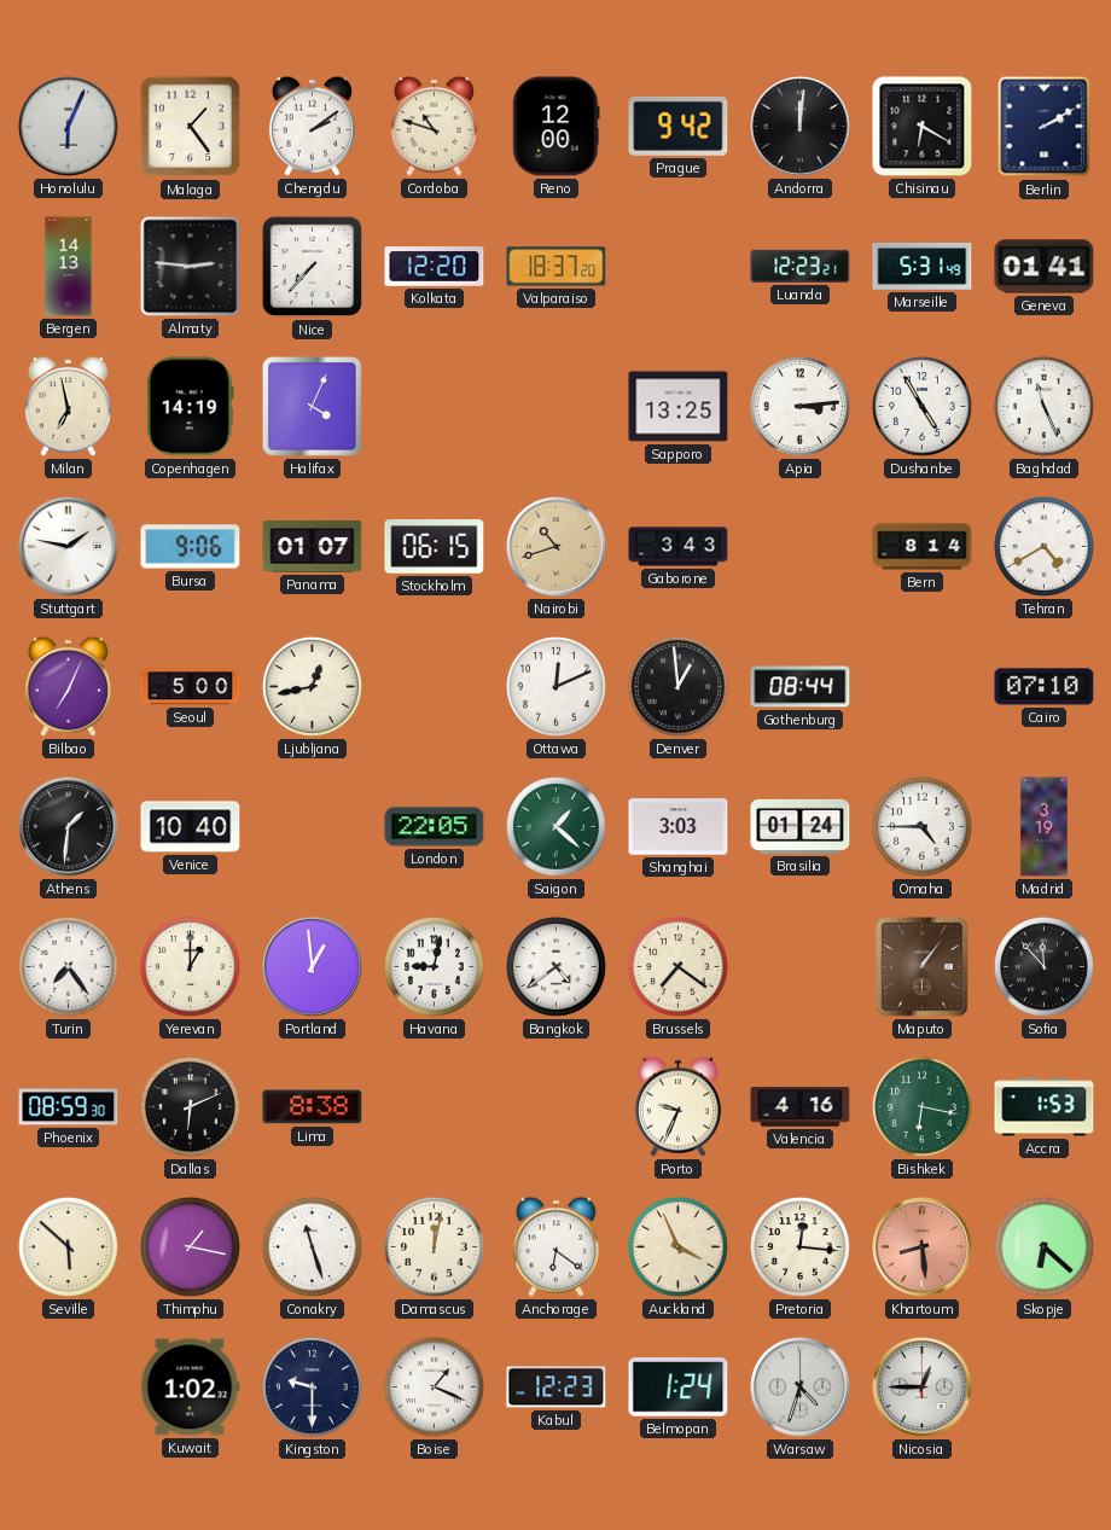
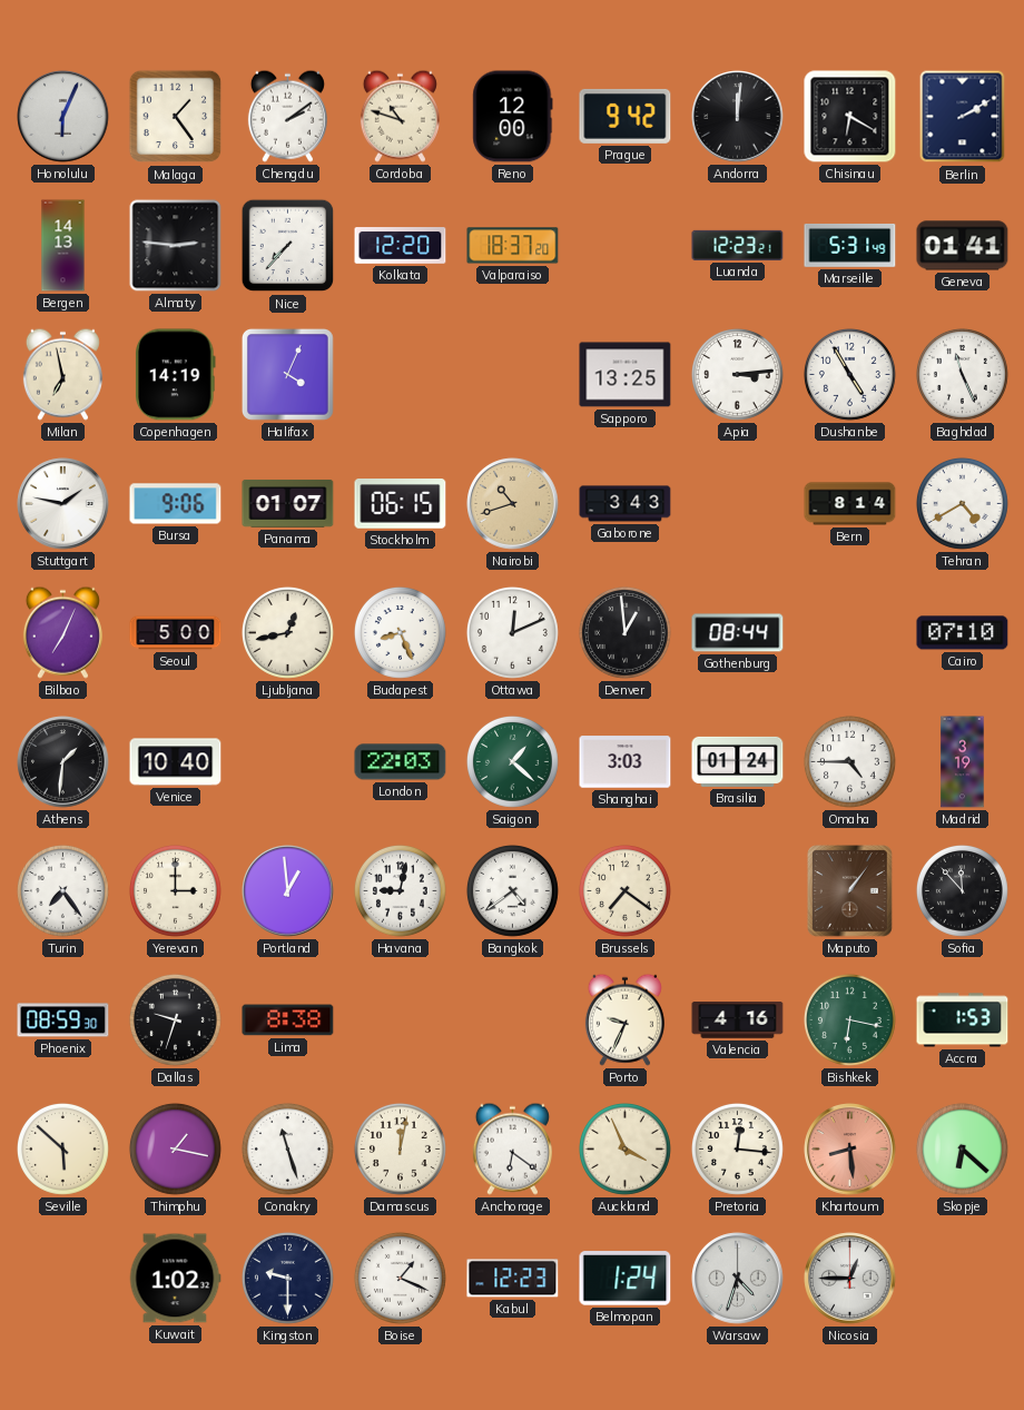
Budapest: none -> 8:26 (400, 632)
London: 22:05 -> 22:03 (401, 762)
Yerevan: 1:00 -> 3:00 (175, 890)
Dallas: 6:11 -> 9:33 (175, 1019)
